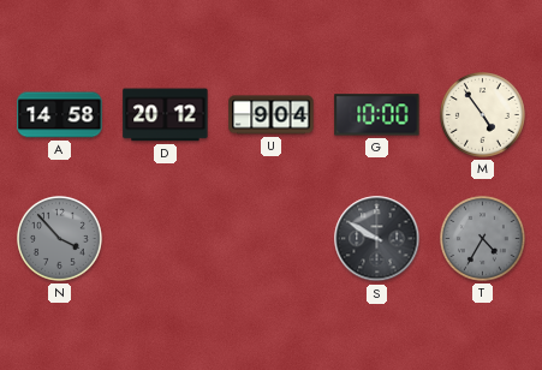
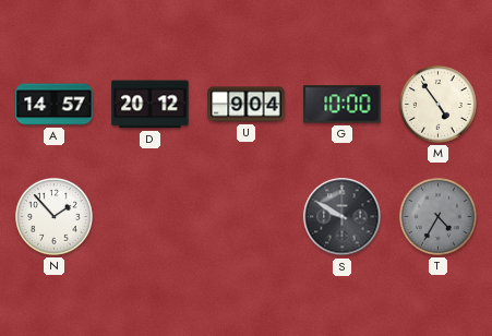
A: 14:58 -> 14:57 (55, 105)
N: 3:53 -> 1:53 (55, 217)
N dial: grey -> white (55, 217)
